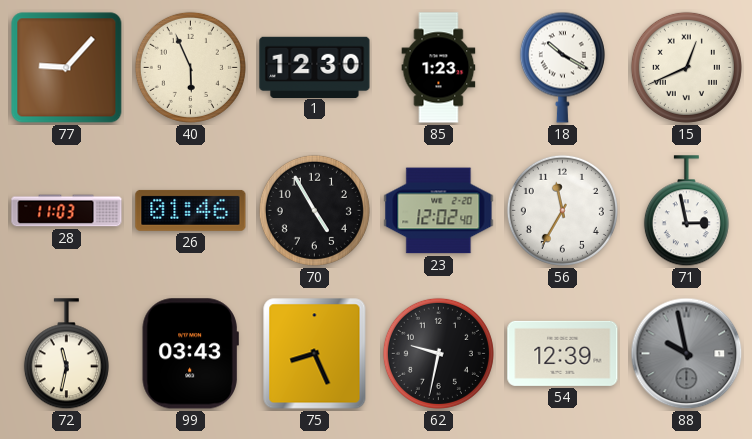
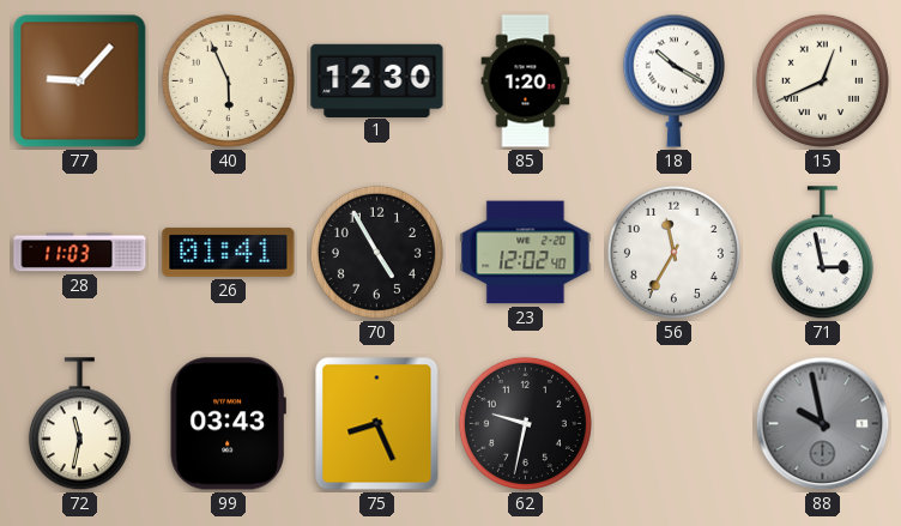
85: 1:23 -> 1:20 (526, 81)
26: 01:46 -> 01:41 (229, 252)
54: 12:39 -> none (563, 353)
